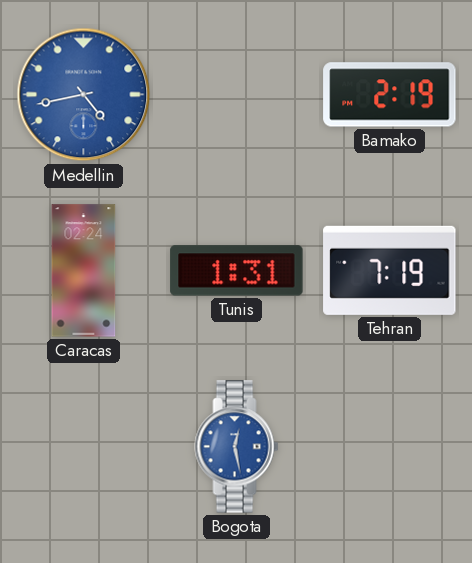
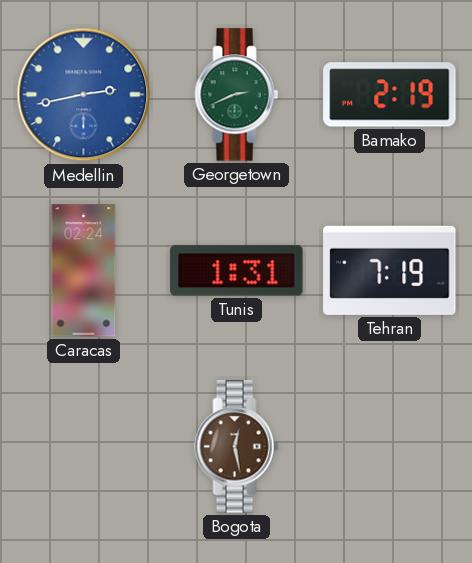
Medellin: 4:43 -> 2:43 (84, 95)
Georgetown: none -> 2:41 (237, 95)
Bogota dial: blue -> brown (237, 447)
